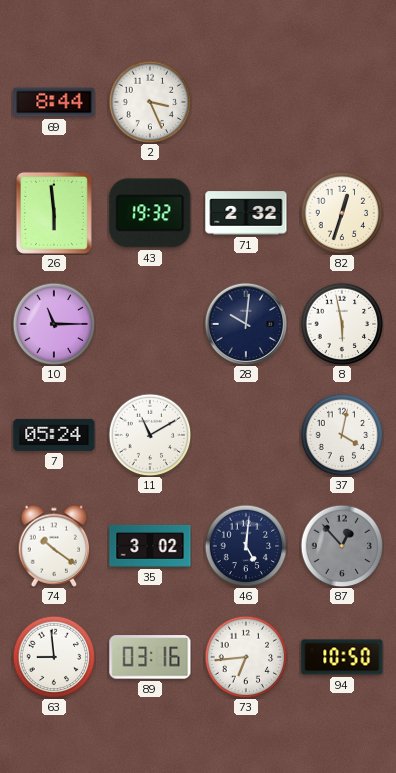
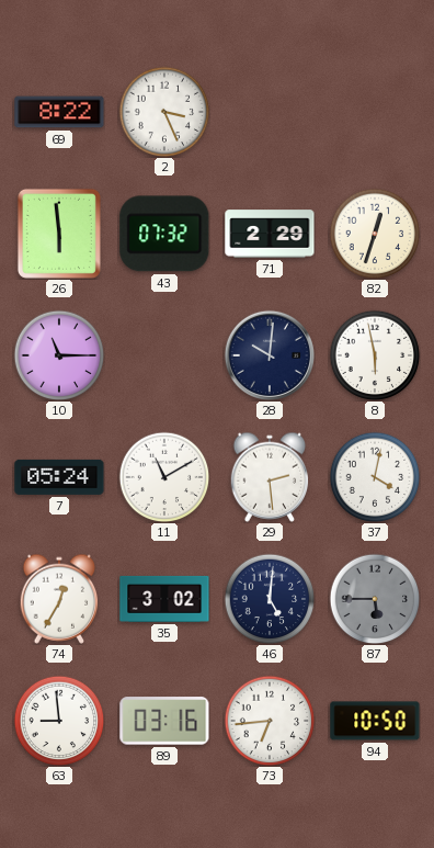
69: 8:44 -> 8:22 (59, 112)
43: 19:32 -> 07:32 (164, 234)
71: 2:32 -> 2:29 (270, 234)
29: none -> 2:29 (270, 477)
74: 10:21 -> 12:35 (59, 599)
87: 12:53 -> 5:45 (375, 599)
